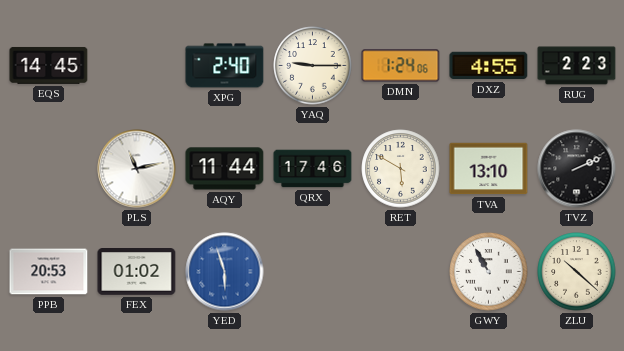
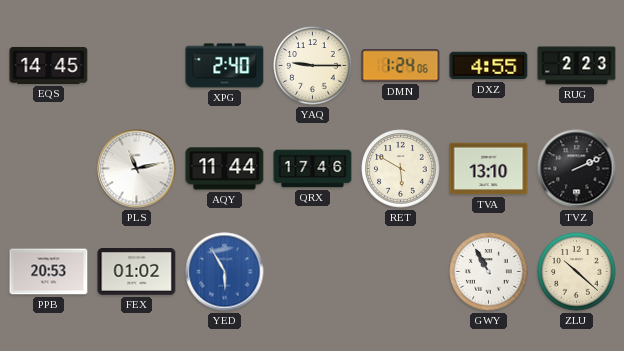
YED: 5:57 -> 5:55 (225, 272)
